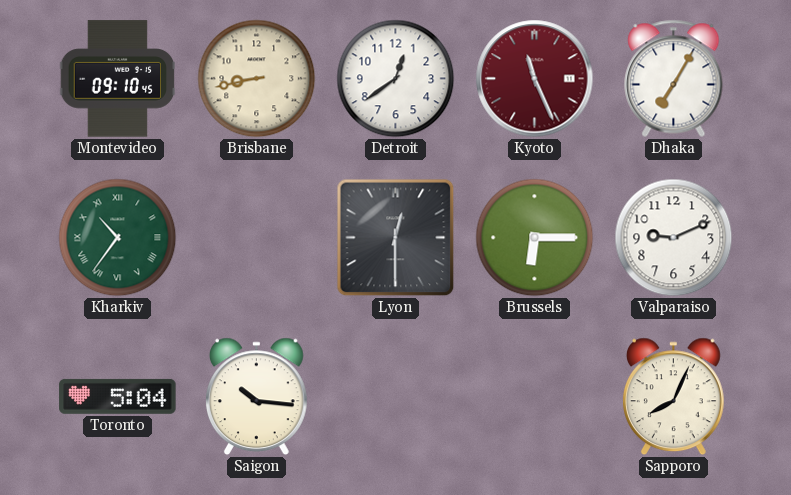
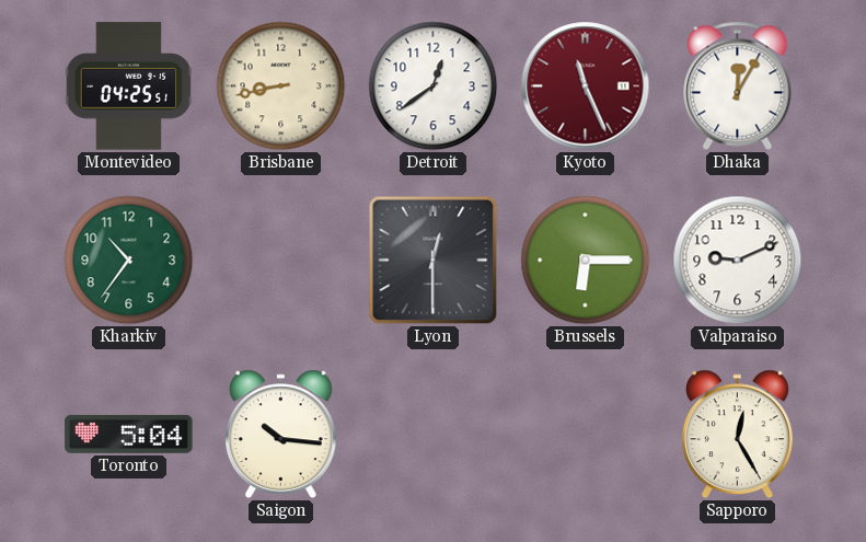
Montevideo: 09:10 -> 04:25 (129, 87)
Dhaka: 7:05 -> 12:05 (738, 85)
Kharkiv numerals: Roman -> Arabic (129, 261)
Sapporo: 8:04 -> 12:25 (737, 435)
